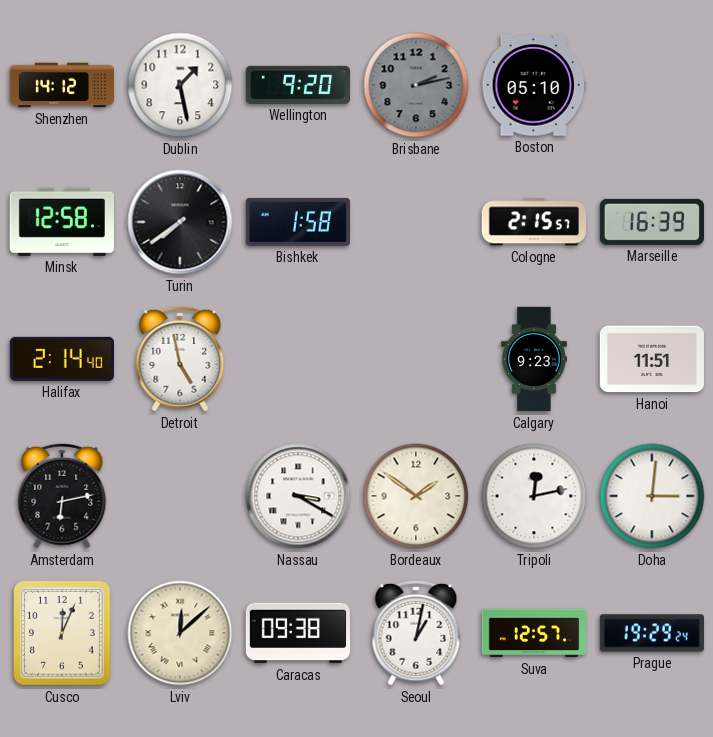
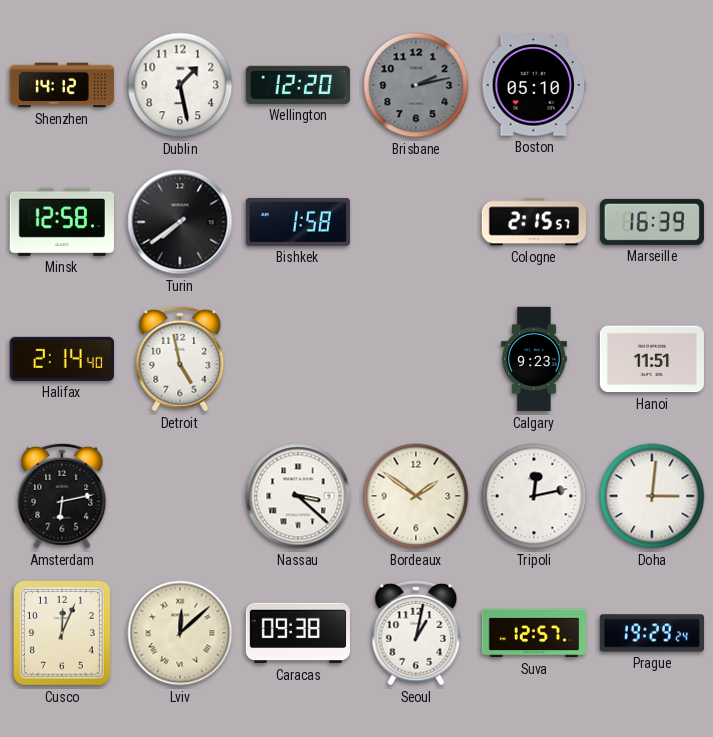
Wellington: 9:20 -> 12:20 (297, 85)
Nassau: 3:20 -> 3:22 (298, 496)
